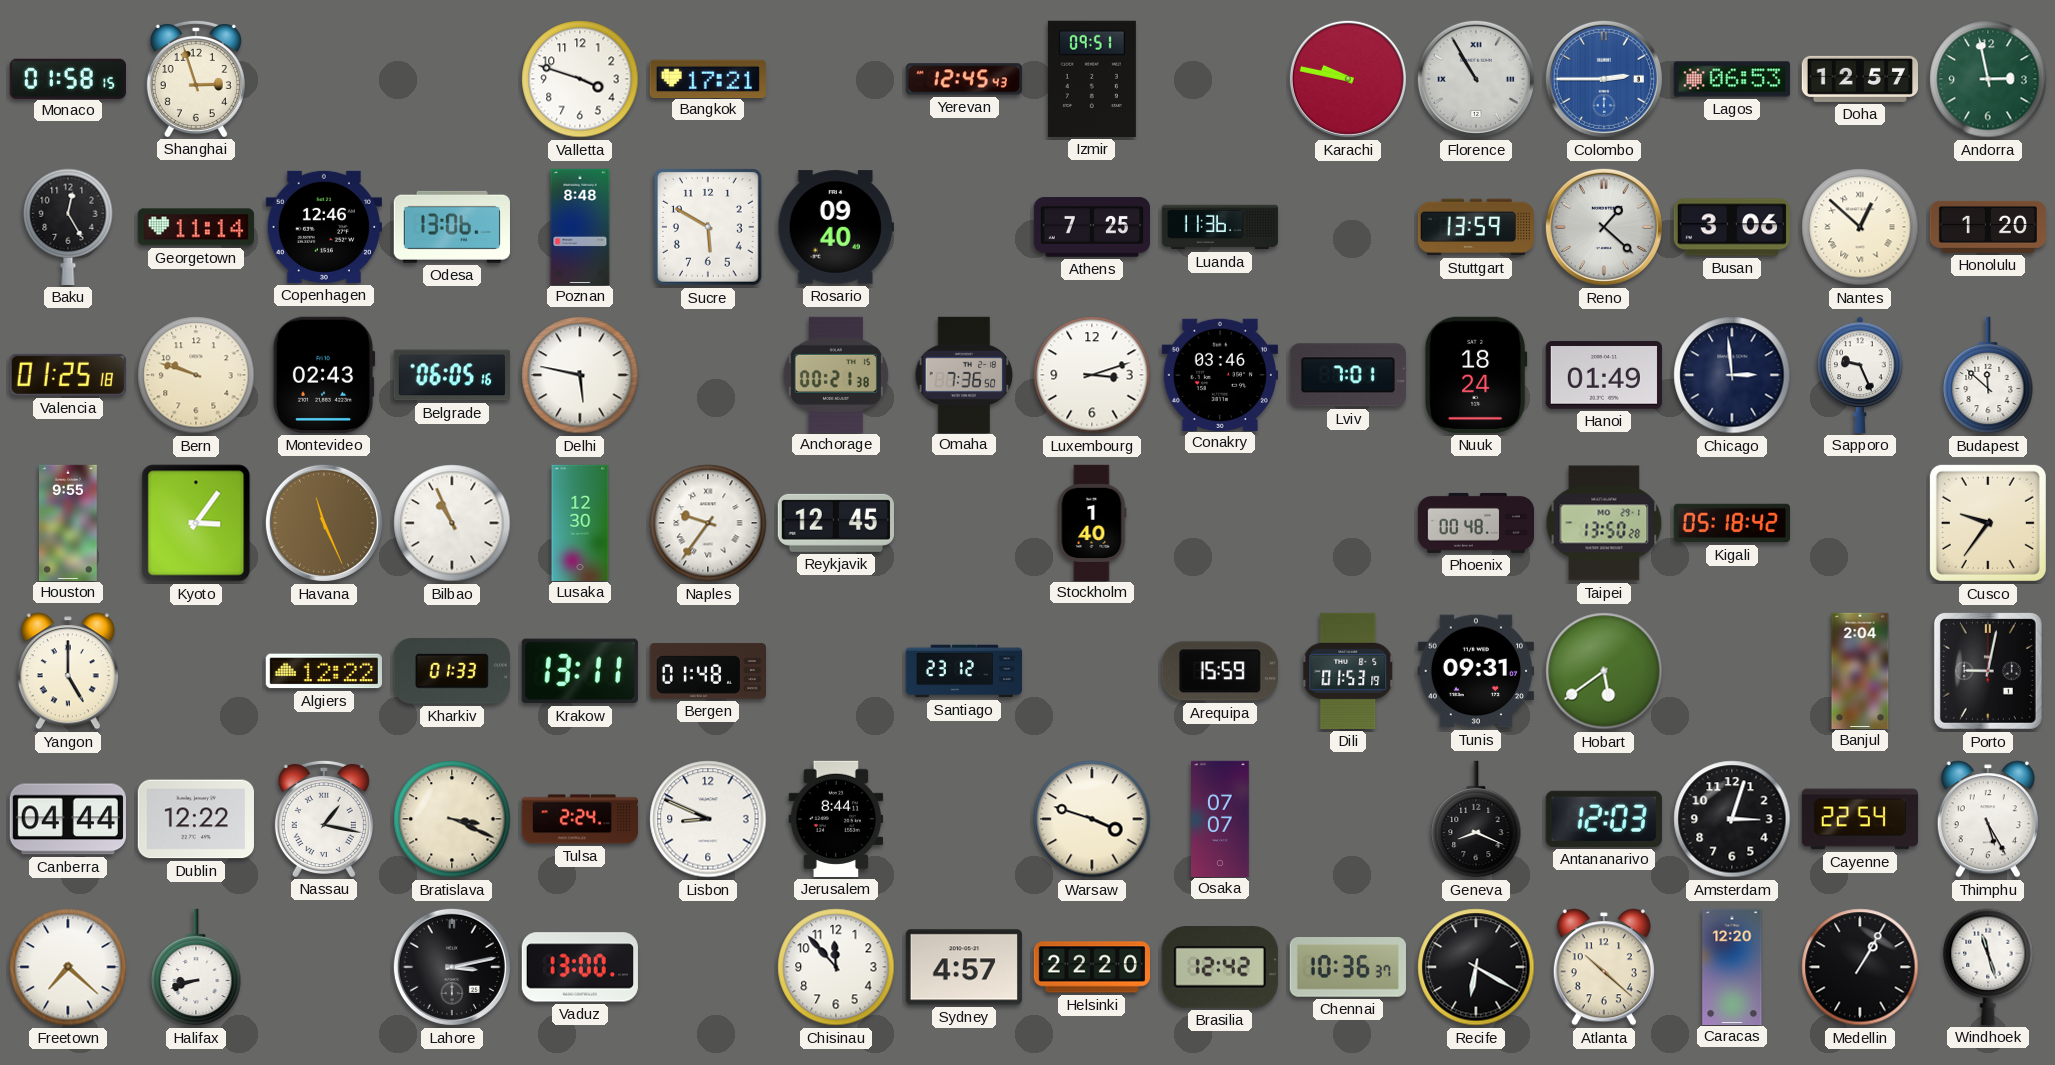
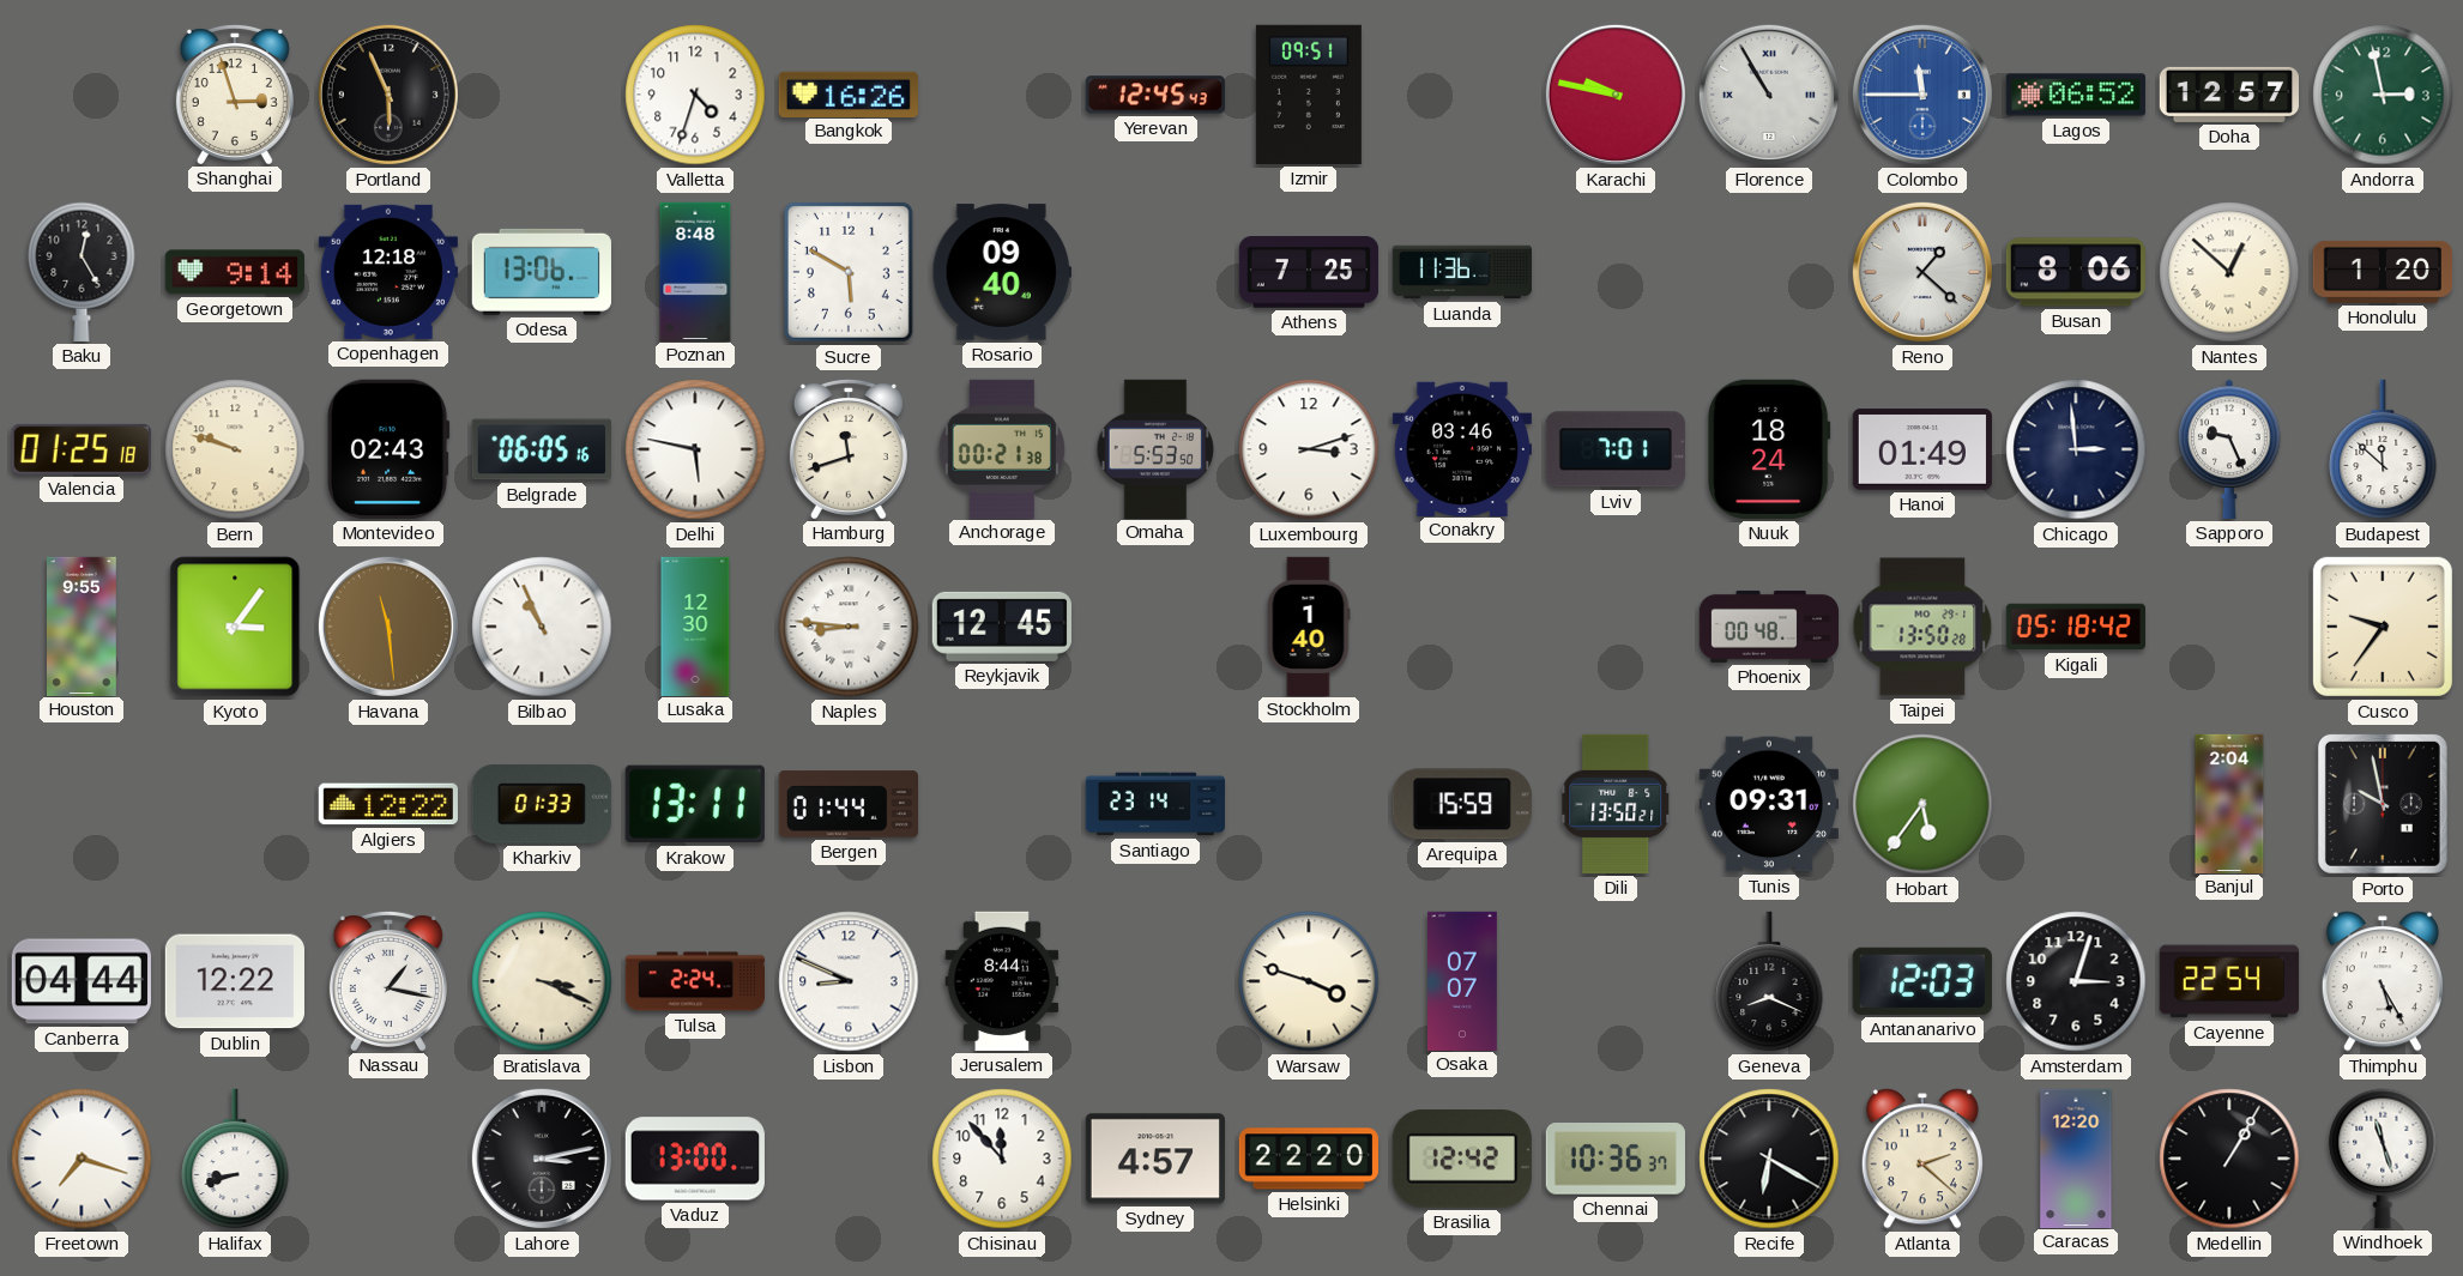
Monaco: 01:58 -> none (68, 78)
Portland: none -> 5:56 (388, 95)
Valletta: 3:48 -> 4:33 (695, 95)
Bangkok: 17:21 -> 16:26 (849, 93)
Colombo: 2:45 -> 11:45 (1922, 95)
Lagos: 06:53 -> 06:52 (2076, 95)
Georgetown: 11:14 -> 9:14 (235, 272)
Copenhagen: 12:46 -> 12:18 (388, 272)
Stuttgart: 13:59 -> none (1475, 227)
Busan: 3:06 -> 8:06 (2076, 272)
Hamburg: none -> 11:42 (849, 448)
Omaha: 7:36 -> 5:53 (1155, 448)
Havana: 11:26 -> 11:29 (388, 627)
Naples: 9:36 -> 8:46 (849, 627)
Yangon: 5:00 -> none (68, 671)
Bergen: 01:48 -> 01:44 (847, 804)
Santiago: 23:12 -> 23:14 (1154, 804)
Dili: 01:53 -> 13:50 (1616, 804)
Hobart: 5:39 -> 5:36 (1922, 804)
Porto: 9:02 -> 9:58 (2383, 804)
Freetown: 7:22 -> 7:18 (82, 1159)
Atlanta: 10:22 -> 2:22 (1922, 1159)
